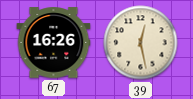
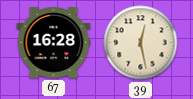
67: 16:26 -> 16:28 (54, 43)
